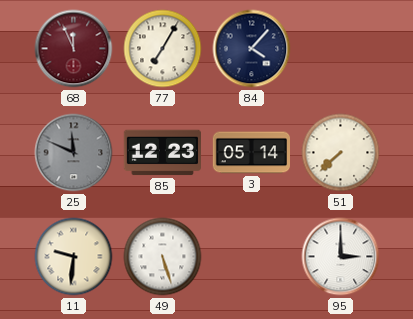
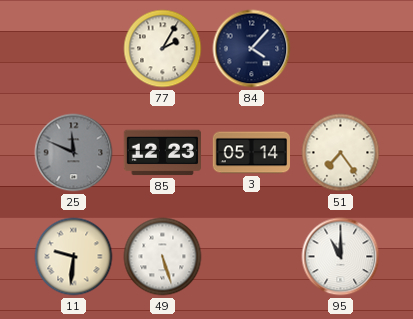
68: 11:56 -> none (74, 49)
77: 7:05 -> 2:05 (163, 49)
51: 7:38 -> 7:24 (341, 153)
95: 3:00 -> 11:00 (341, 257)
